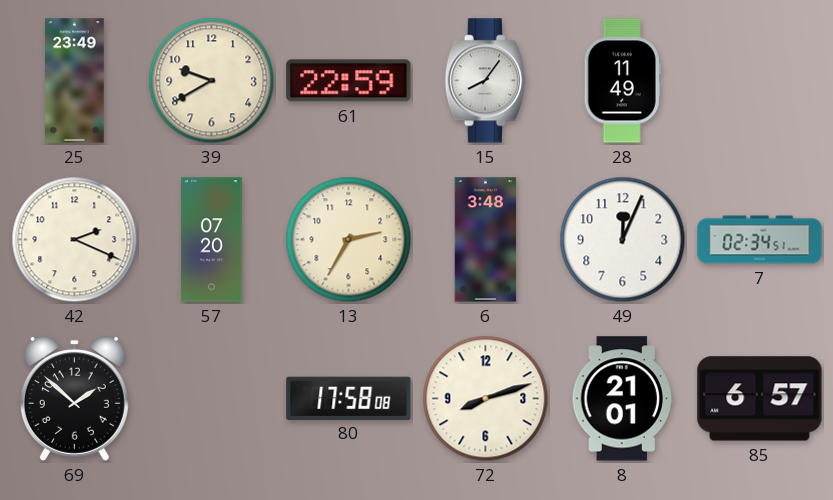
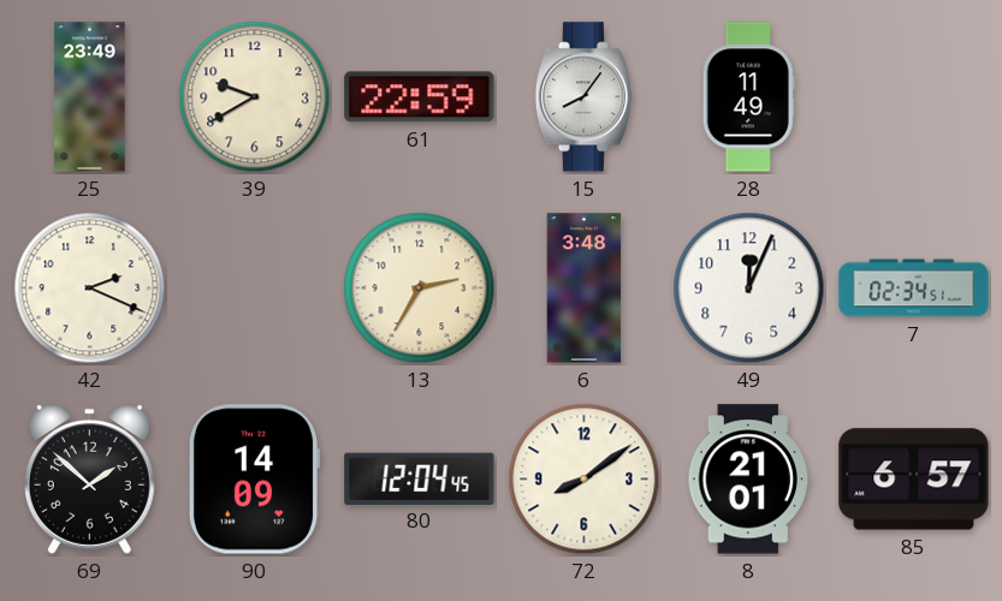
57: 07:20 -> none (212, 240)
90: none -> 14:09 (254, 480)
80: 17:58 -> 12:04 (420, 478)
72: 8:12 -> 8:09 (585, 480)
